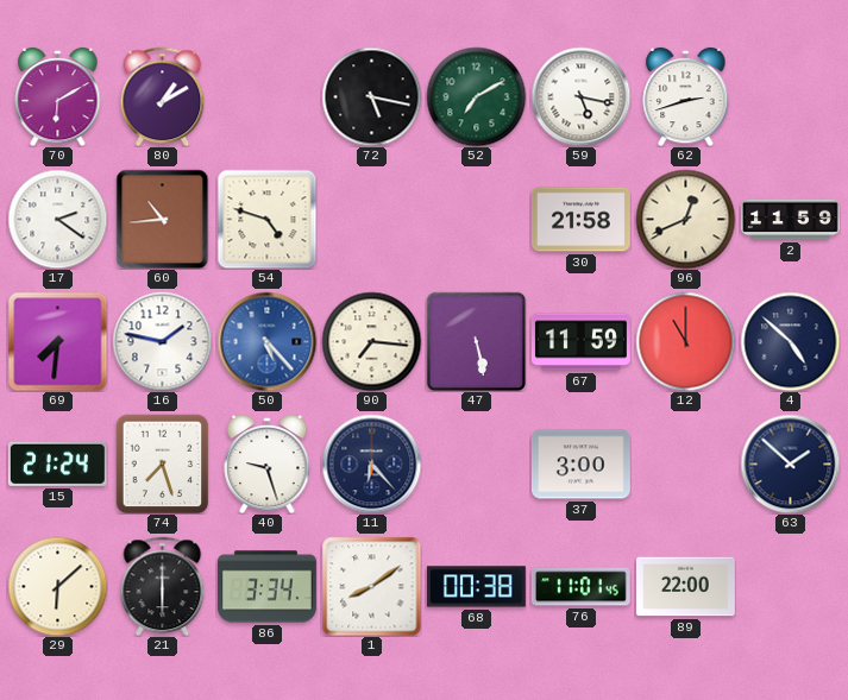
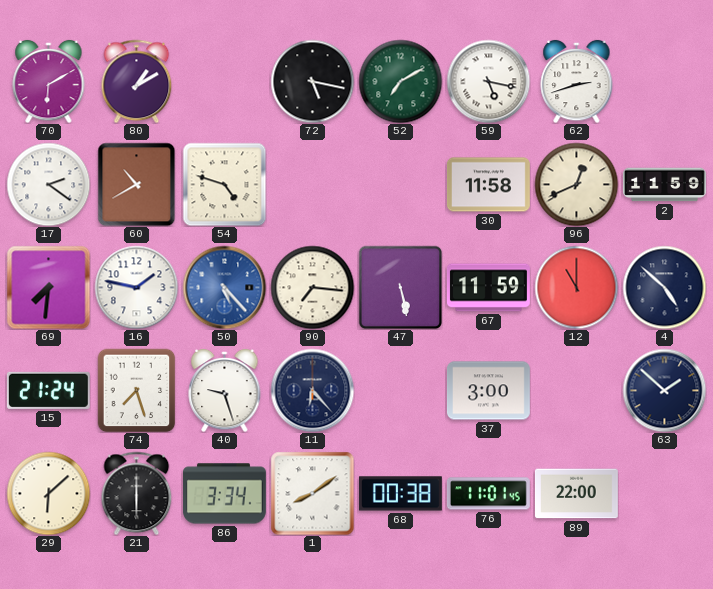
60: 10:44 -> 10:40 (137, 184)
30: 21:58 -> 11:58 (488, 185)
